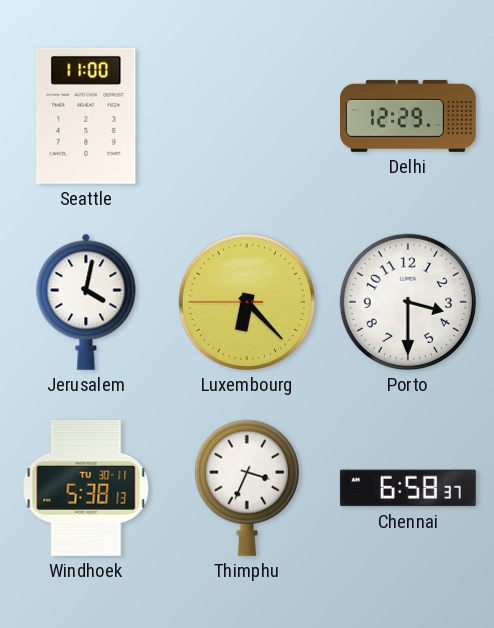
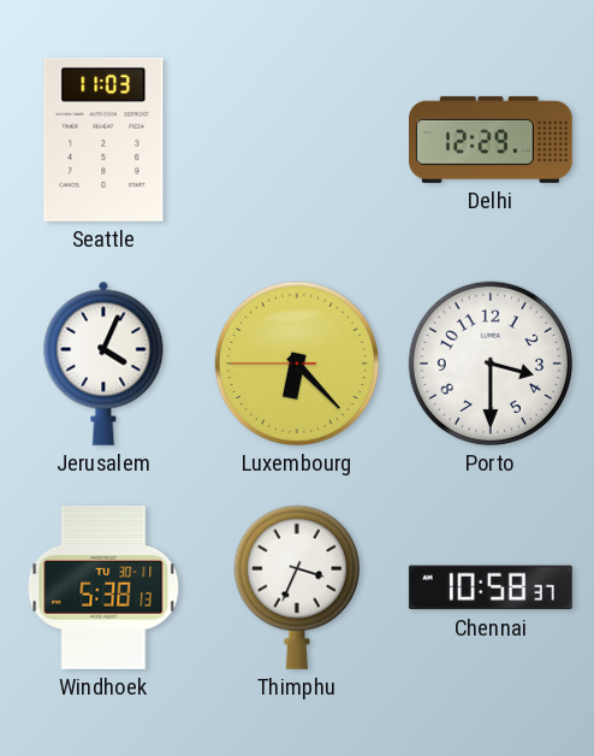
Seattle: 11:00 -> 11:03 (103, 140)
Jerusalem: 4:02 -> 4:04 (103, 364)
Chennai: 6:58 -> 10:58 (491, 587)
